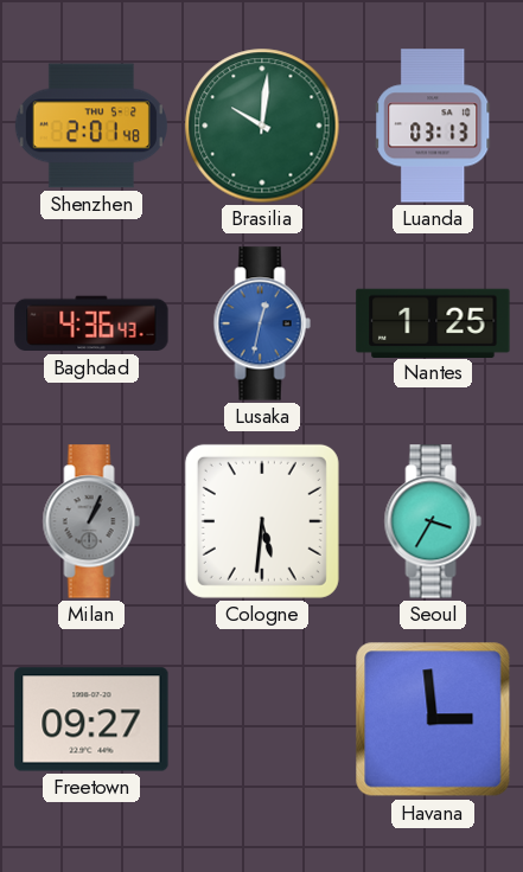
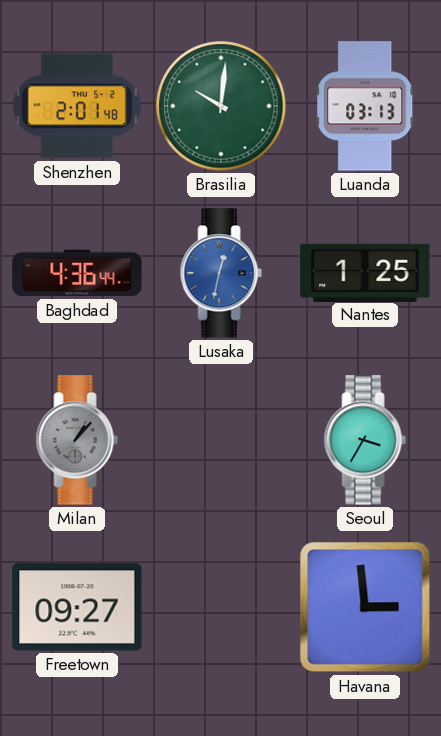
Baghdad: 4:36:43 -> 4:36:44 (77, 273)
Milan: 1:04 -> 1:07 (77, 440)
Cologne: 5:31 -> none (262, 521)
